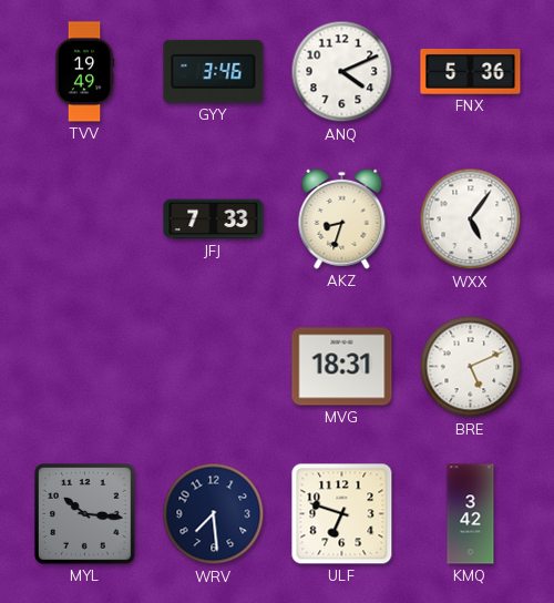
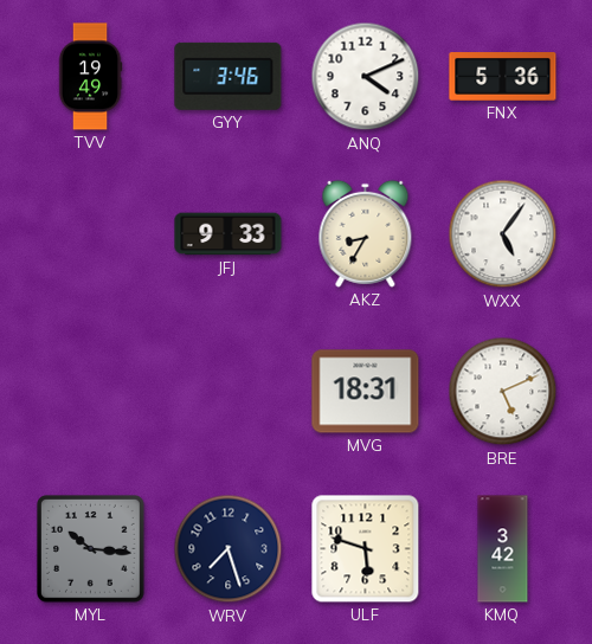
JFJ: 7:33 -> 9:33 (229, 234)
AKZ: 8:33 -> 8:35 (366, 233)
WRV: 7:29 -> 7:27 (229, 549)
ULF: 6:48 -> 5:48 (366, 549)
